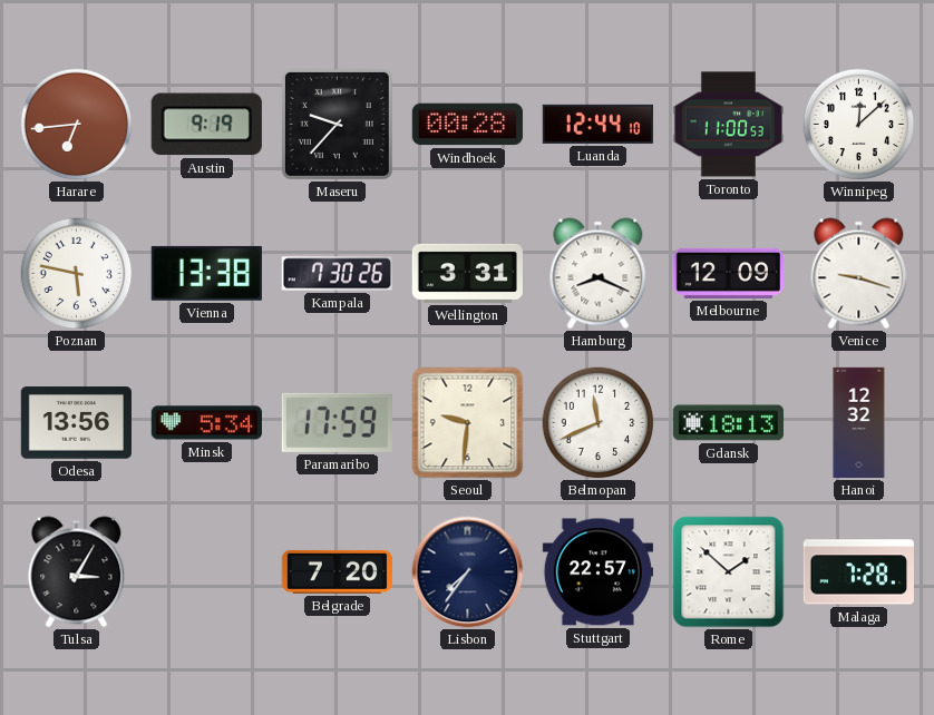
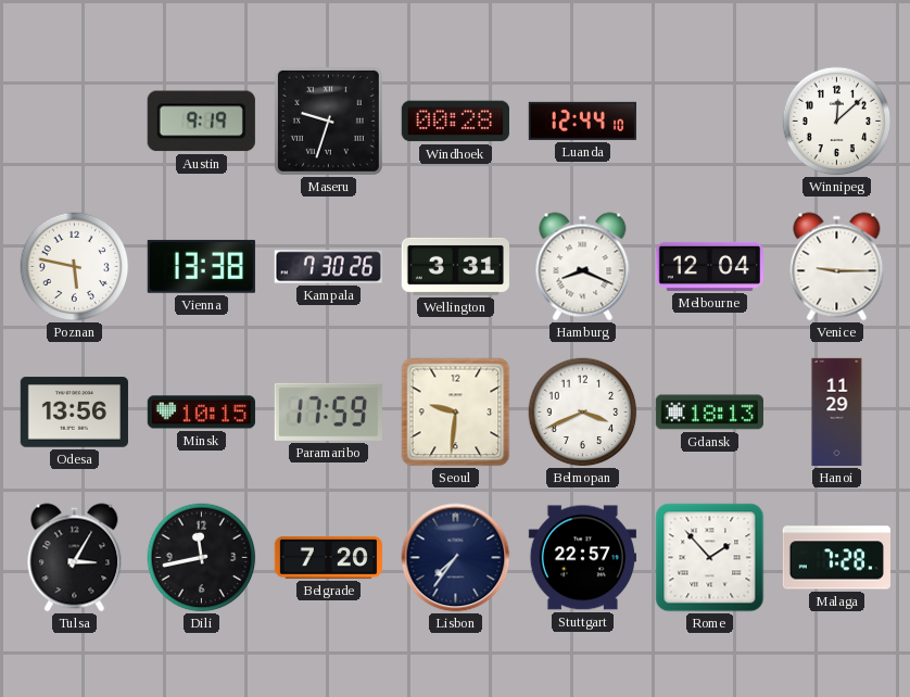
Harare: 6:44 -> none (77, 125)
Maseru: 9:37 -> 9:33 (328, 121)
Toronto: 11:00 -> none (728, 125)
Melbourne: 12:09 -> 12:04 (709, 266)
Venice: 9:18 -> 9:15 (837, 267)
Minsk: 5:34 -> 10:15 (201, 413)
Belmopan: 11:41 -> 3:41 (583, 413)
Hanoi: 12:32 -> 11:29 (837, 413)
Dili: none -> 11:43 (202, 558)
Rome: 1:52 -> 1:53 (710, 558)
